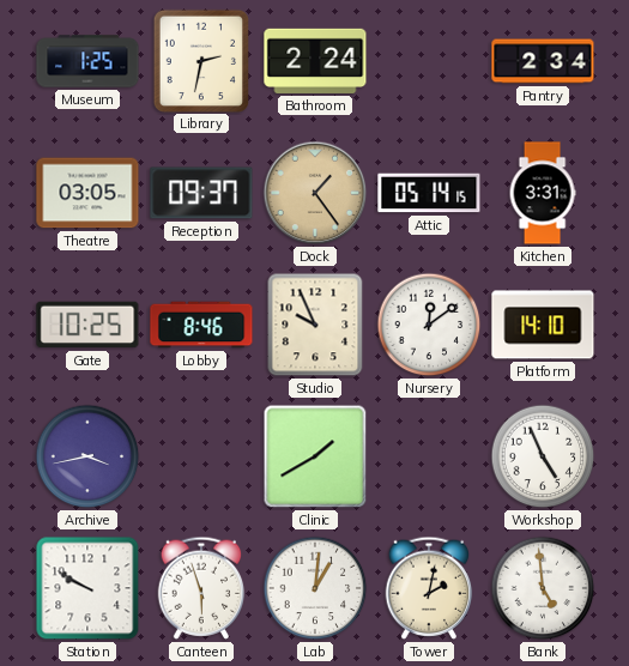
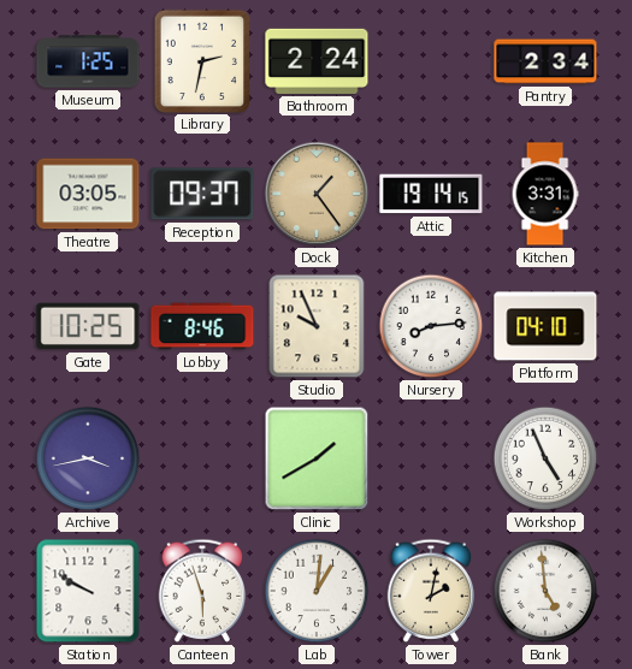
Attic: 05:14 -> 19:14 (431, 194)
Nursery: 12:09 -> 8:14 (431, 326)
Platform: 14:10 -> 04:10 (545, 326)
